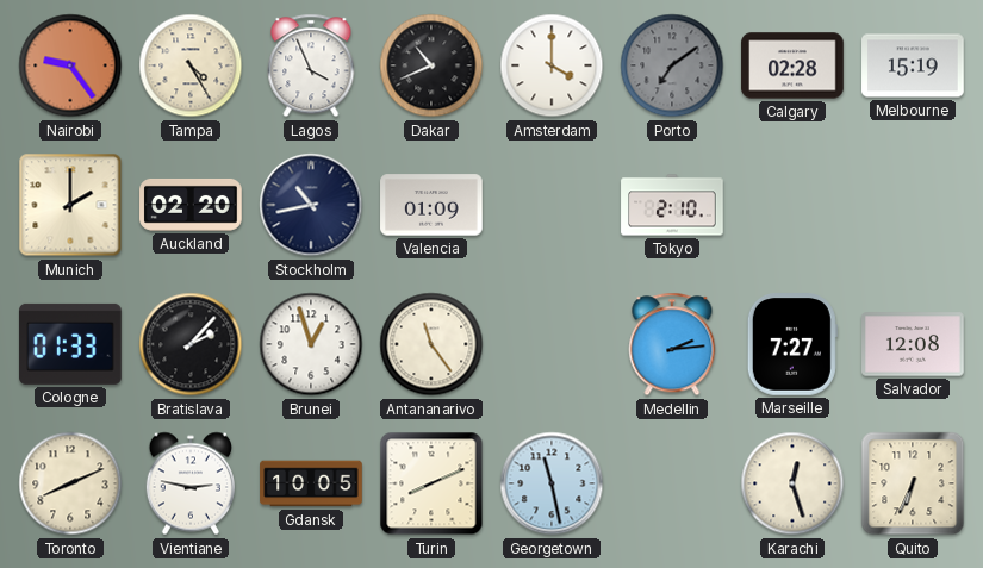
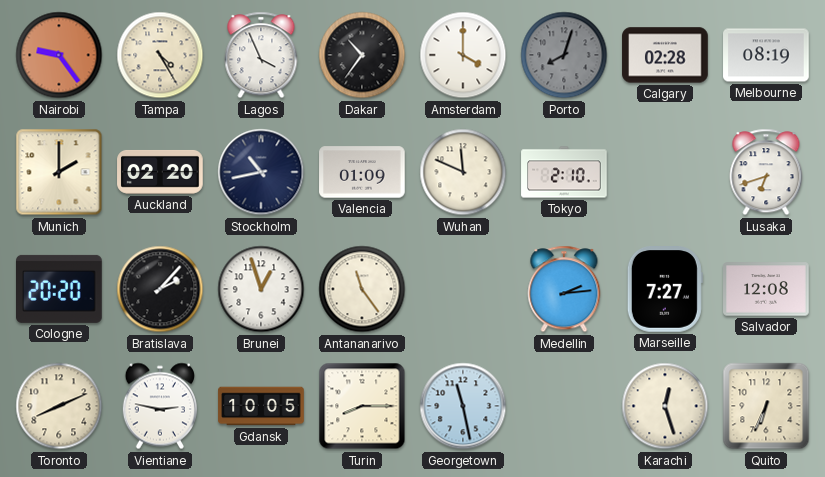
Dakar: 10:41 -> 10:36 (362, 55)
Porto: 7:09 -> 8:03 (564, 55)
Melbourne: 15:19 -> 08:19 (766, 55)
Wuhan: none -> 11:49 (463, 172)
Lusaka: none -> 6:42 (766, 172)
Cologne: 01:33 -> 20:20 (60, 289)
Turin: 8:11 -> 8:15 (362, 406)
